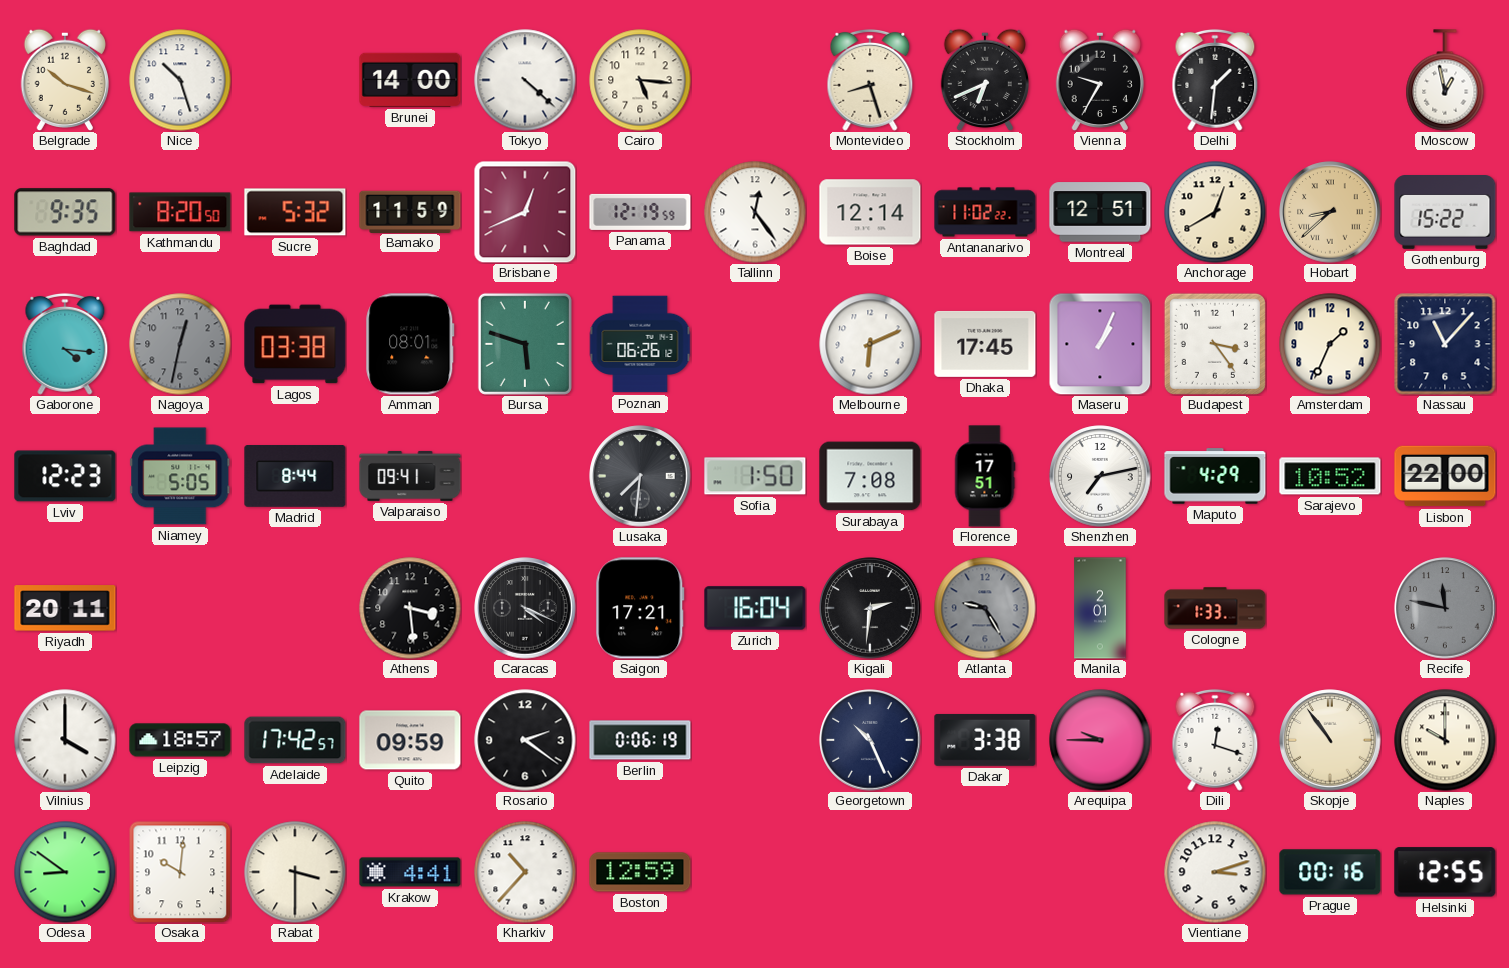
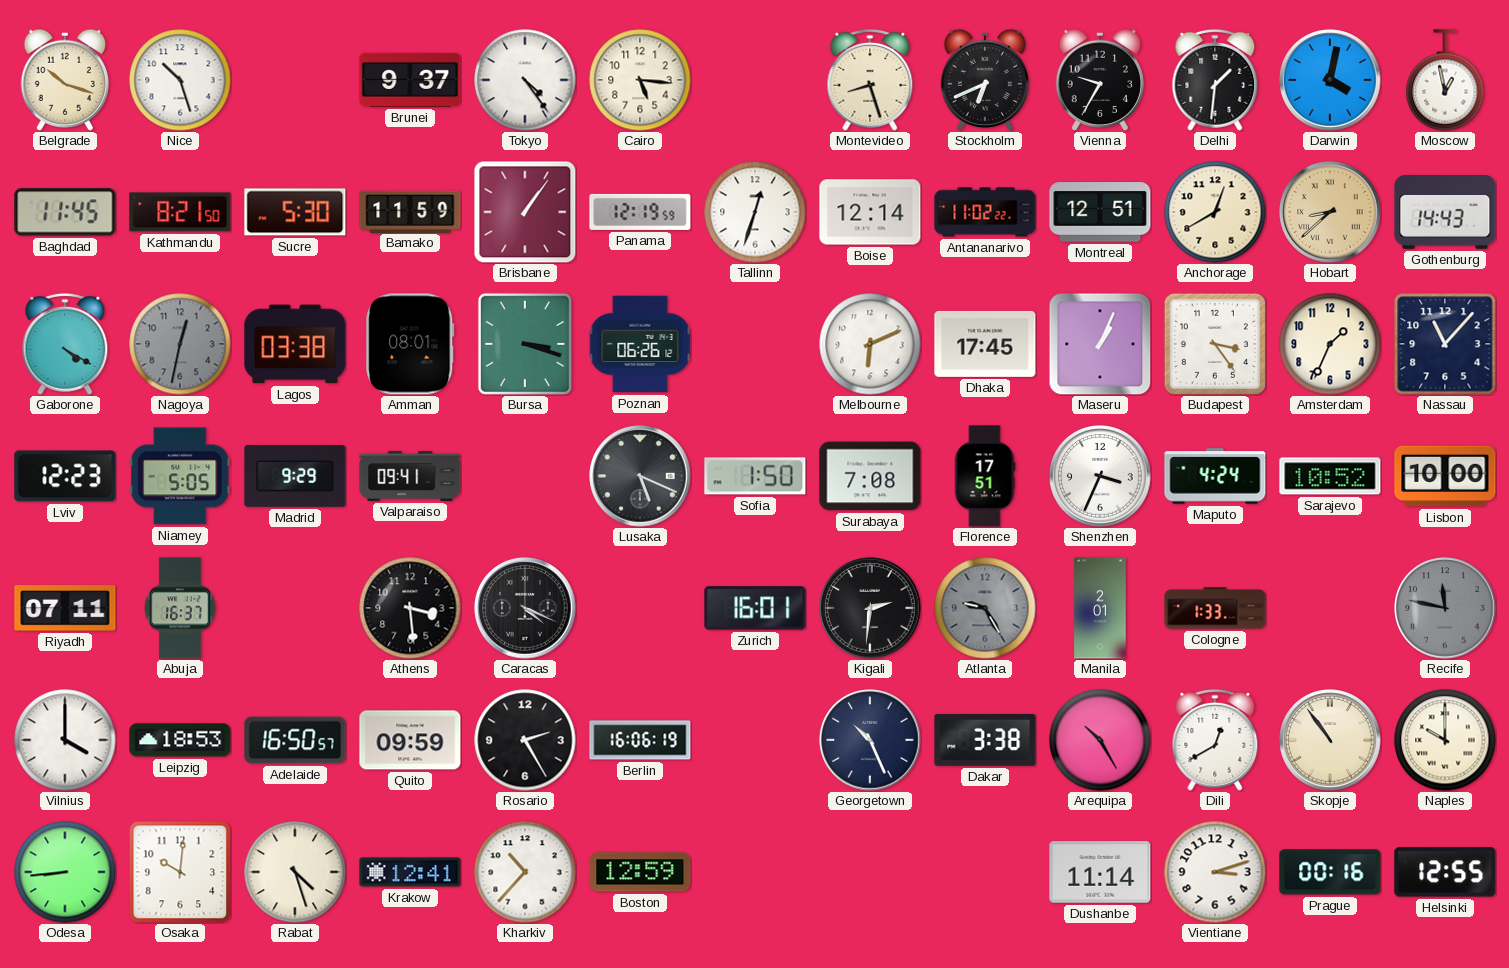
Brunei: 14:00 -> 9:37 (410, 80)
Tokyo: 4:22 -> 4:24 (525, 80)
Darwin: none -> 4:02 (1330, 80)
Baghdad: 9:35 -> 11:45 (65, 212)
Kathmandu: 8:20 -> 8:21 (180, 212)
Sucre: 5:32 -> 5:30 (295, 212)
Brisbane: 12:41 -> 1:06 (525, 212)
Tallinn: 12:24 -> 12:33 (755, 212)
Gothenburg: 15:22 -> 14:43 (1445, 213)
Gaborone: 4:16 -> 4:20 (65, 344)
Bursa: 5:48 -> 3:18 (525, 344)
Madrid: 8:44 -> 9:29 (295, 477)
Lusaka: 7:31 -> 5:19 (640, 476)
Shenzhen: 7:13 -> 3:34 (1100, 476)
Maputo: 4:29 -> 4:24 (1215, 476)
Lisbon: 22:00 -> 10:00 (1445, 476)
Riyadh: 20:11 -> 07:11 (65, 608)
Abuja: none -> 16:37 (180, 608)
Saigon: 17:21 -> none (640, 608)
Zurich: 16:04 -> 16:01 (755, 608)
Leipzig: 18:57 -> 18:53 (180, 740)
Adelaide: 17:42 -> 16:50 (295, 740)
Rosario: 2:21 -> 2:25 (525, 740)
Berlin: 0:06 -> 16:06 (640, 740)
Arequipa: 9:45 -> 10:25 (1100, 740)
Dili: 12:18 -> 12:40 (1215, 740)
Odesa: 8:51 -> 8:44 (65, 872)
Rabat: 3:30 -> 4:27 (295, 872)
Krakow: 4:41 -> 12:41 (410, 872)
Dushanbe: none -> 11:14 (1100, 873)
